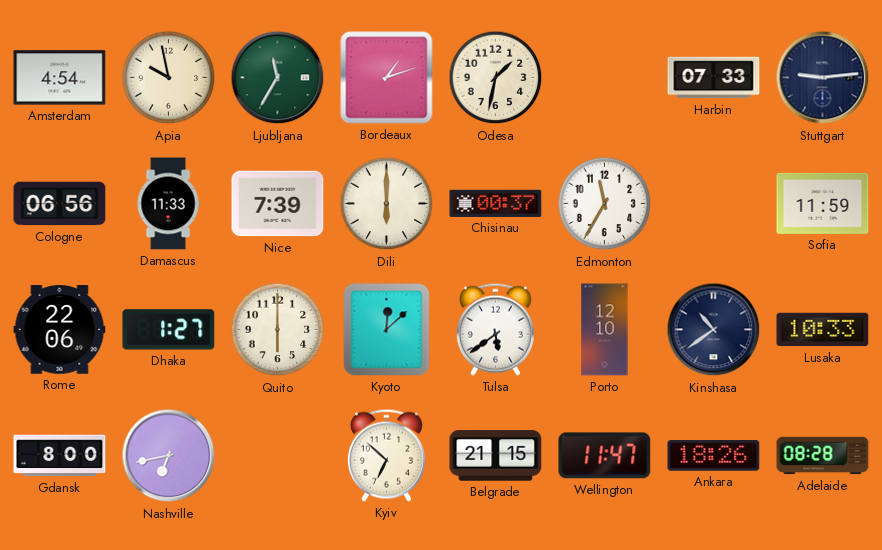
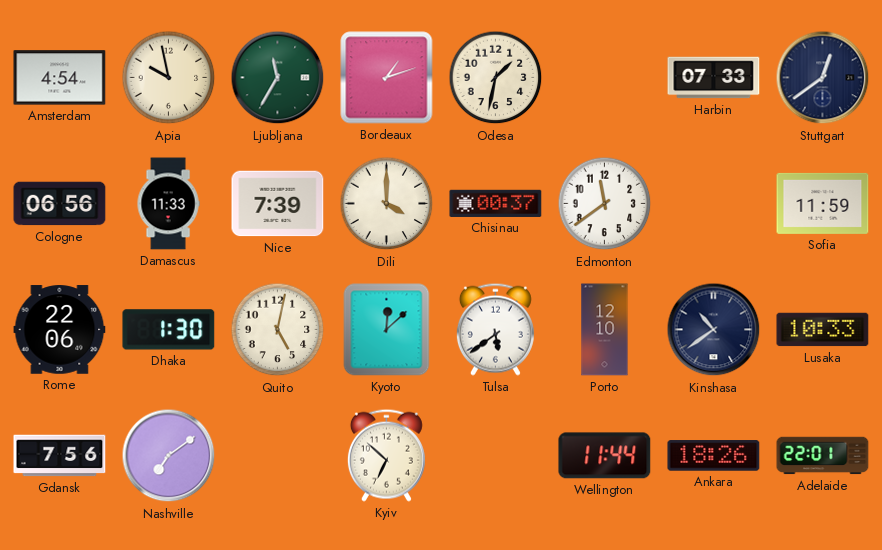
Stuttgart: 9:14 -> 12:39 (823, 78)
Dili: 6:00 -> 4:00 (387, 204)
Edmonton: 11:35 -> 11:39 (605, 204)
Dhaka: 1:27 -> 1:30 (169, 330)
Quito: 6:00 -> 5:02 (278, 330)
Gdansk: 8:00 -> 7:56 (60, 456)
Nashville: 6:43 -> 7:09 (169, 456)
Belgrade: 21:15 -> none (496, 456)
Wellington: 11:47 -> 11:44 (605, 456)
Adelaide: 08:28 -> 22:01 (823, 456)
